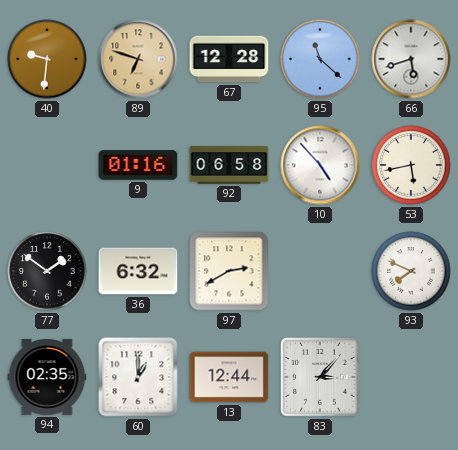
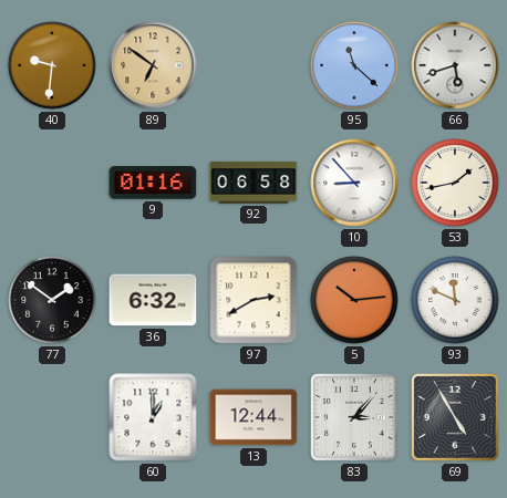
89: 6:48 -> 6:51 (153, 65)
67: 12:28 -> none (229, 59)
10: 4:53 -> 8:53 (354, 183)
53: 5:43 -> 1:43 (455, 183)
5: none -> 10:14 (354, 300)
93: 7:49 -> 11:49 (455, 300)
94: 02:35 -> none (47, 377)
69: none -> 4:55 (455, 417)
